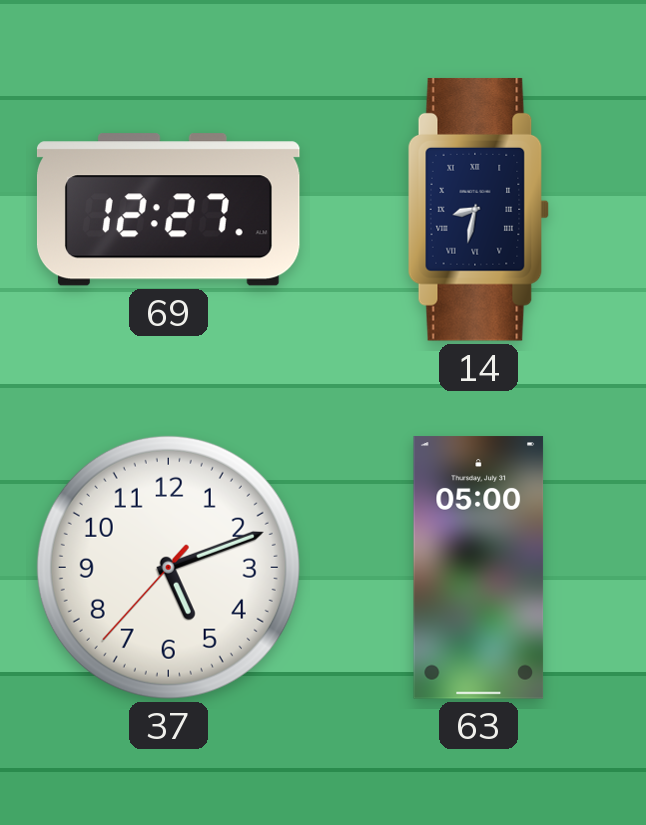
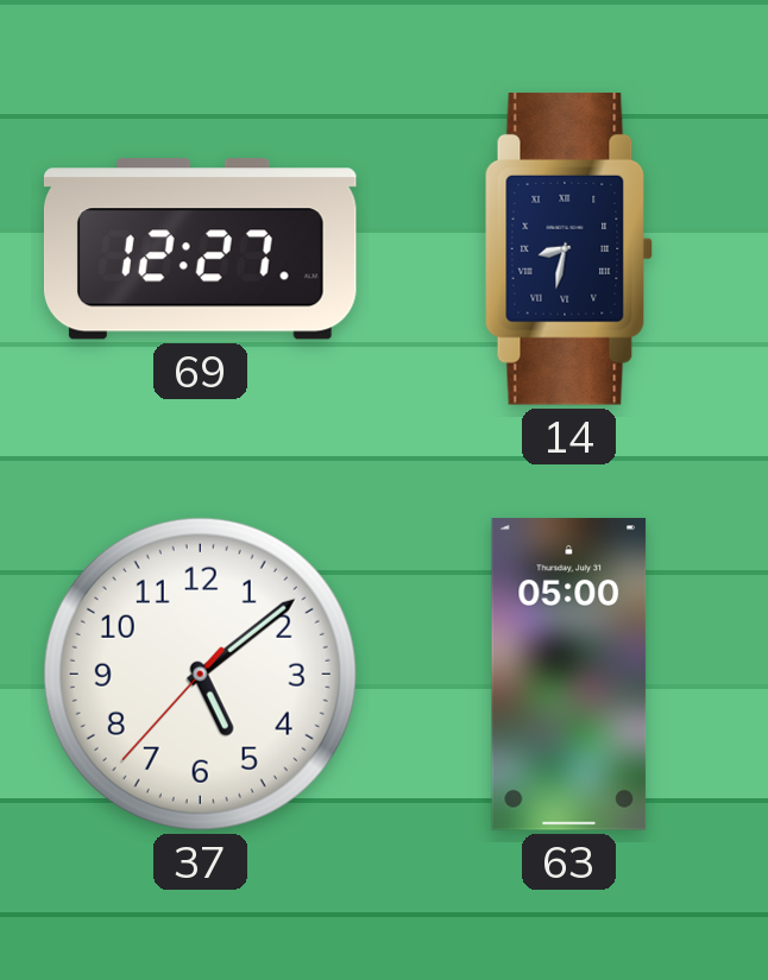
37: 5:11 -> 5:08 (200, 674)
